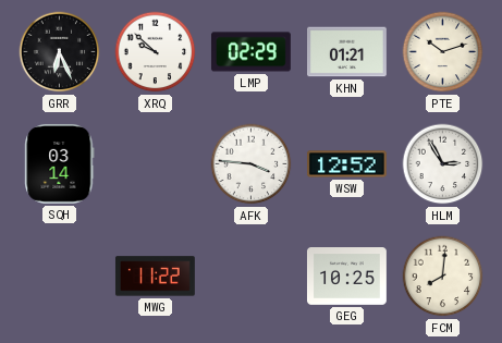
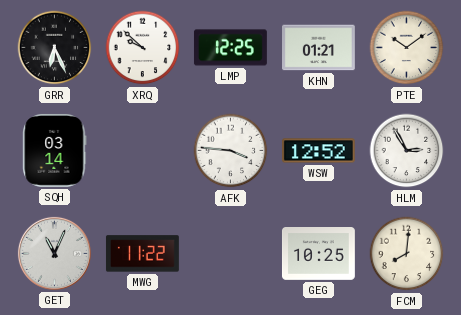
LMP: 02:29 -> 12:25 (230, 48)
PTE: 10:12 -> 10:09 (407, 48)
GET: none -> 11:04 (54, 253)
